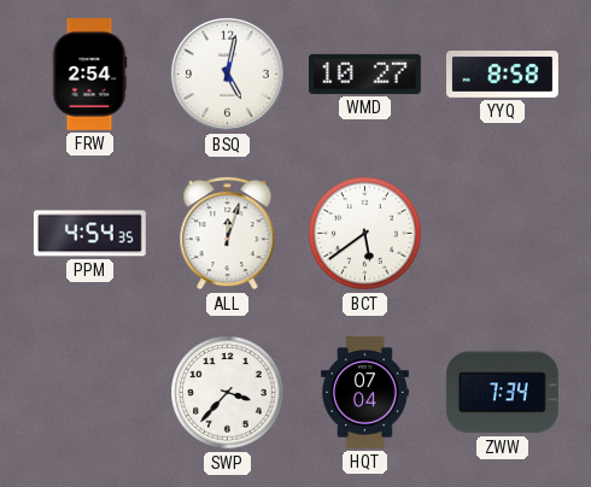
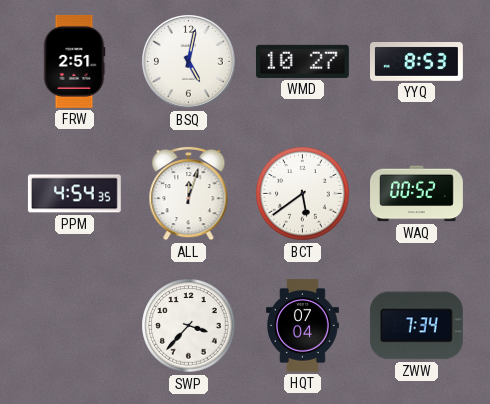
FRW: 2:54 -> 2:51 (74, 61)
YYQ: 8:58 -> 8:53 (417, 62)
WAQ: none -> 00:52 (417, 194)
